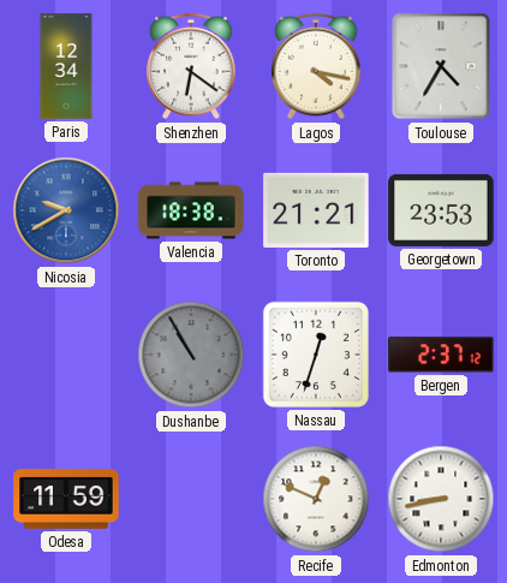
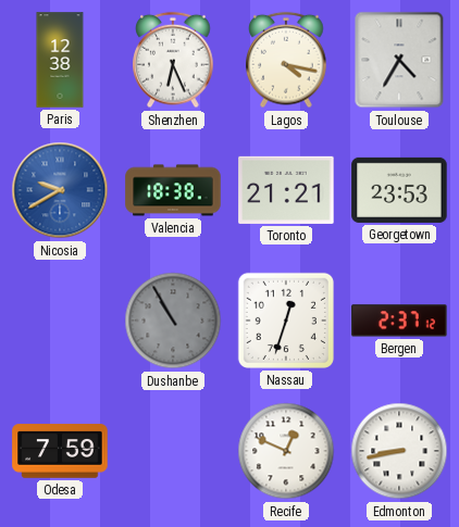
Paris: 12:34 -> 12:38 (60, 60)
Shenzhen: 6:21 -> 6:26 (173, 60)
Odesa: 11:59 -> 7:59 (60, 451)
